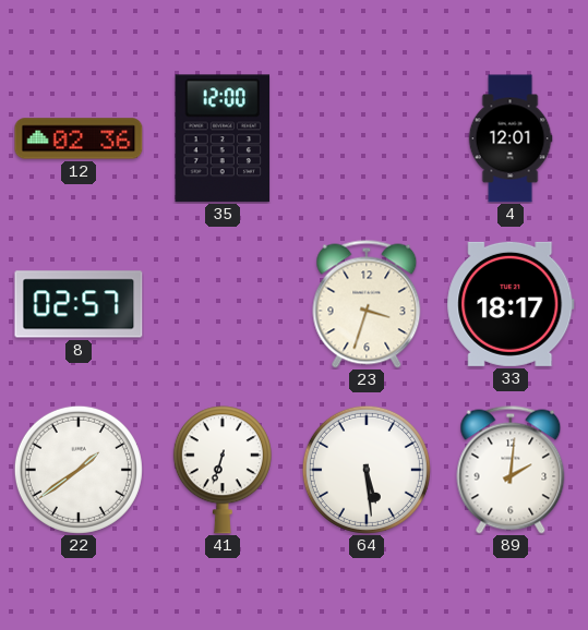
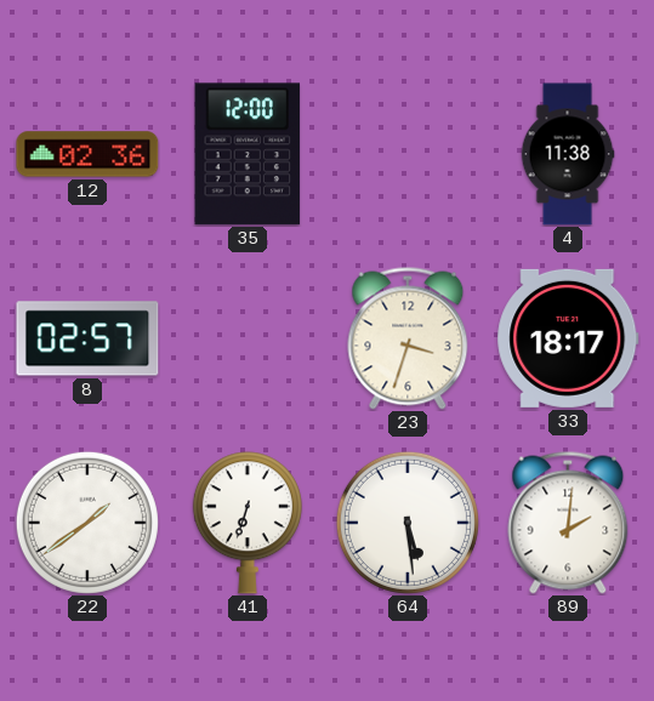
4: 12:01 -> 11:38 (568, 154)
